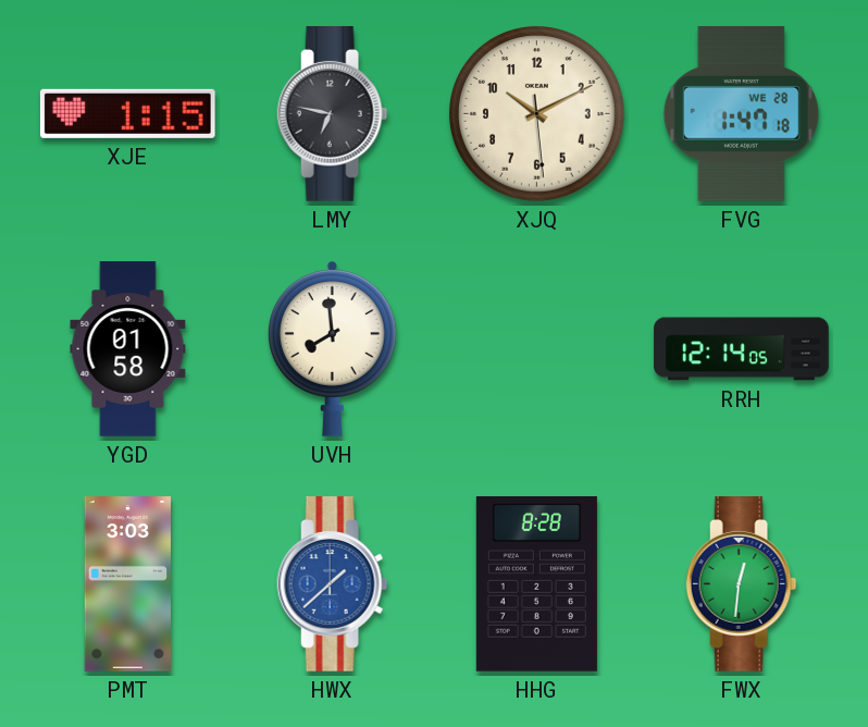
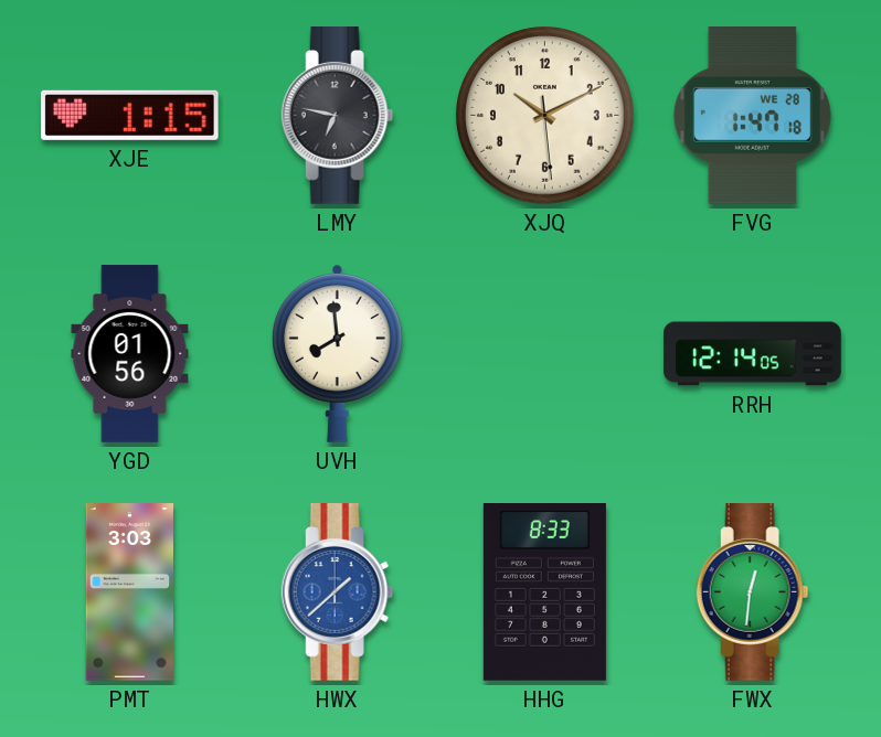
YGD: 01:58 -> 01:56 (130, 354)
HHG: 8:28 -> 8:33 (544, 592)
